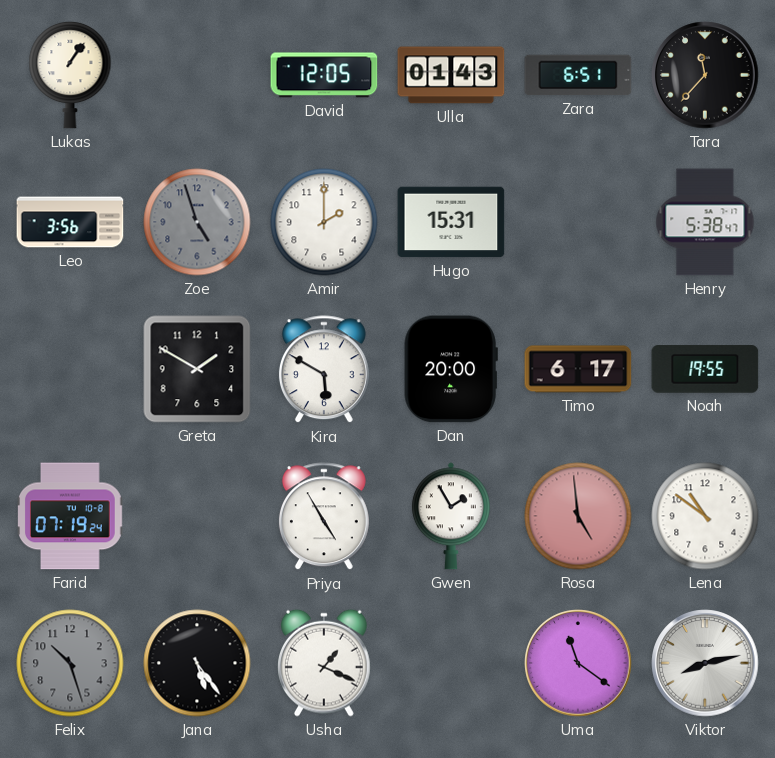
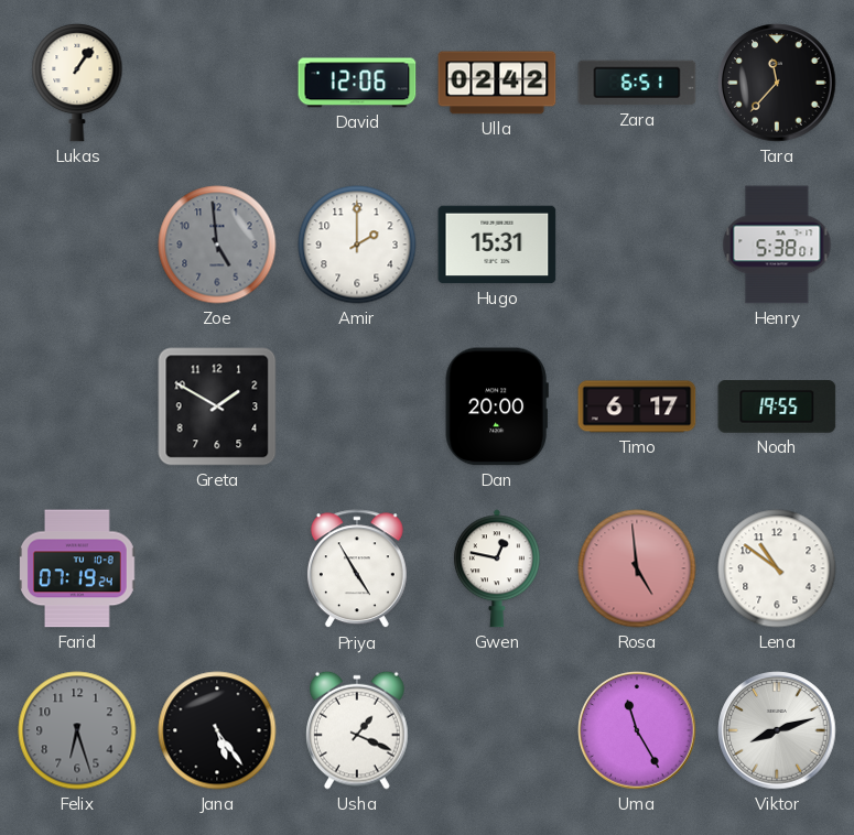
David: 12:05 -> 12:06 (357, 83)
Ulla: 01:43 -> 02:42 (497, 83)
Leo: 3:56 -> none (70, 222)
Zoe: 4:57 -> 4:59 (217, 245)
Henry: 5:38:47 -> 5:38:01 (777, 245)
Kira: 5:50 -> none (324, 370)
Gwen: 1:55 -> 12:47 (497, 568)
Felix: 10:27 -> 6:27 (77, 730)
Uma: 11:21 -> 11:25 (637, 730)
Viktor: 8:13 -> 8:12 (777, 730)
